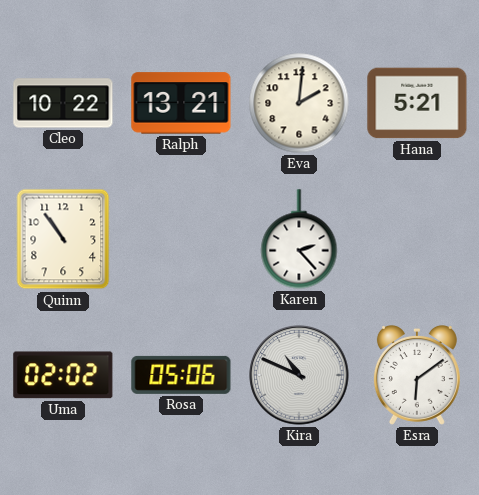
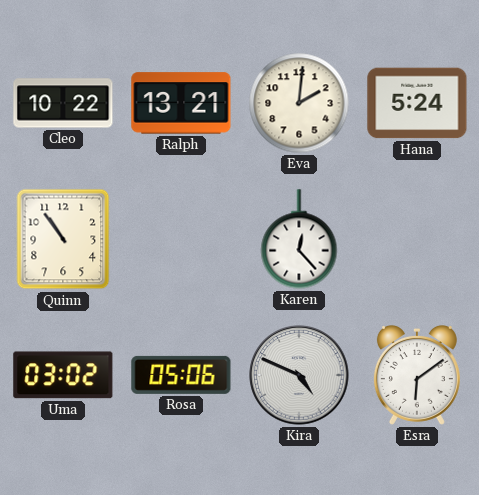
Hana: 5:21 -> 5:24 (417, 103)
Karen: 2:23 -> 12:23 (299, 239)
Uma: 02:02 -> 03:02 (63, 375)
Kira: 10:49 -> 4:49 (299, 375)
